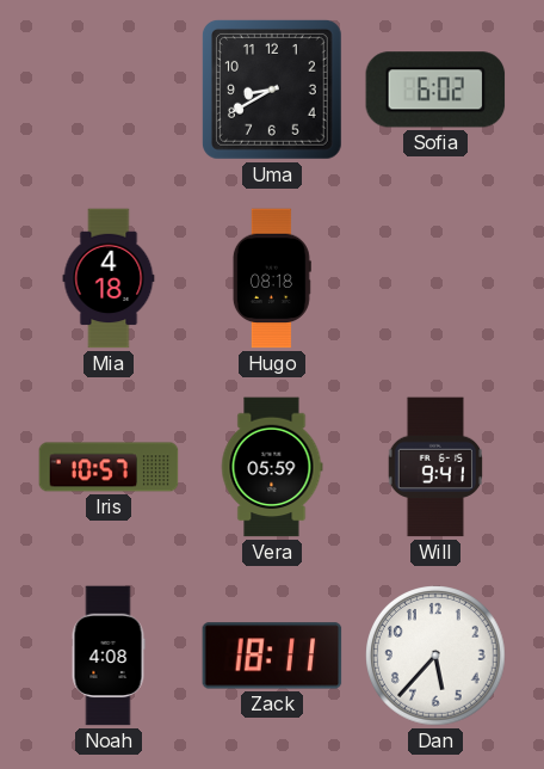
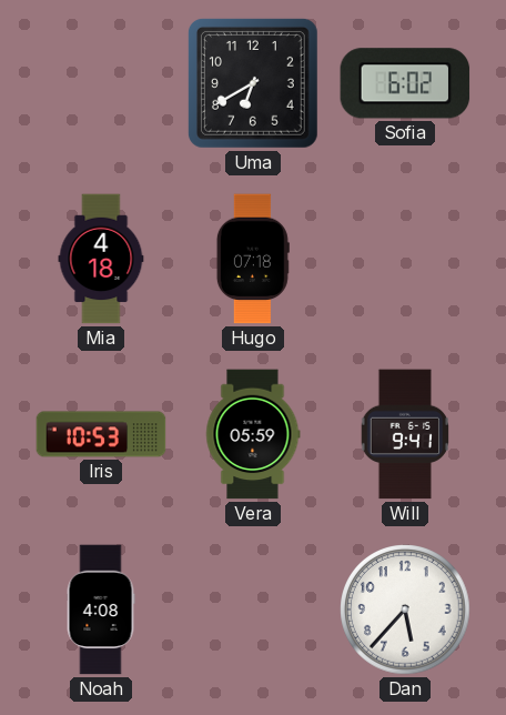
Uma: 8:40 -> 6:40 (253, 83)
Hugo: 08:18 -> 07:18 (253, 259)
Iris: 10:57 -> 10:53 (101, 434)
Zack: 18:11 -> none (272, 656)
